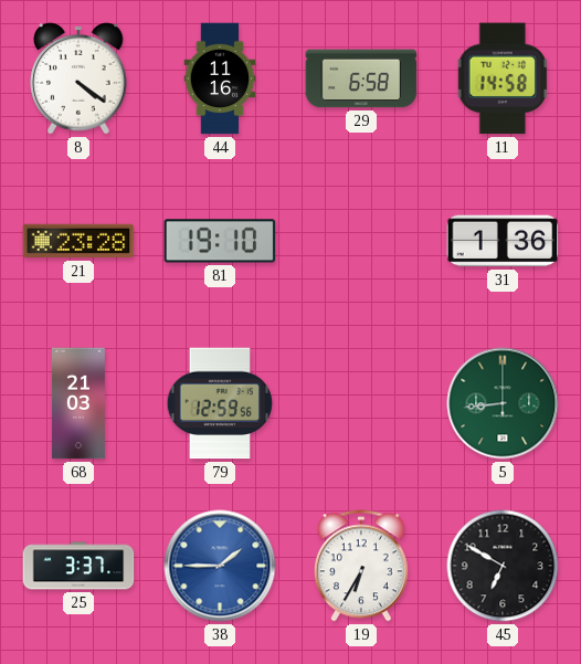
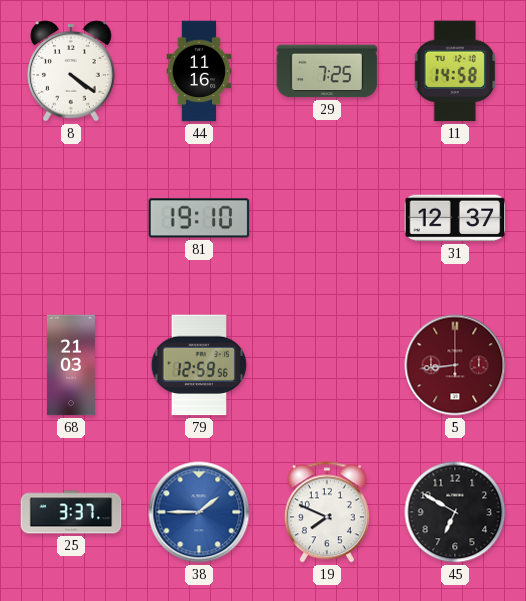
29: 6:58 -> 7:25 (327, 71)
21: 23:28 -> none (78, 241)
31: 1:36 -> 12:37 (455, 218)
5 dial: green -> burgundy (455, 365)
19: 6:35 -> 7:49 (327, 512)
